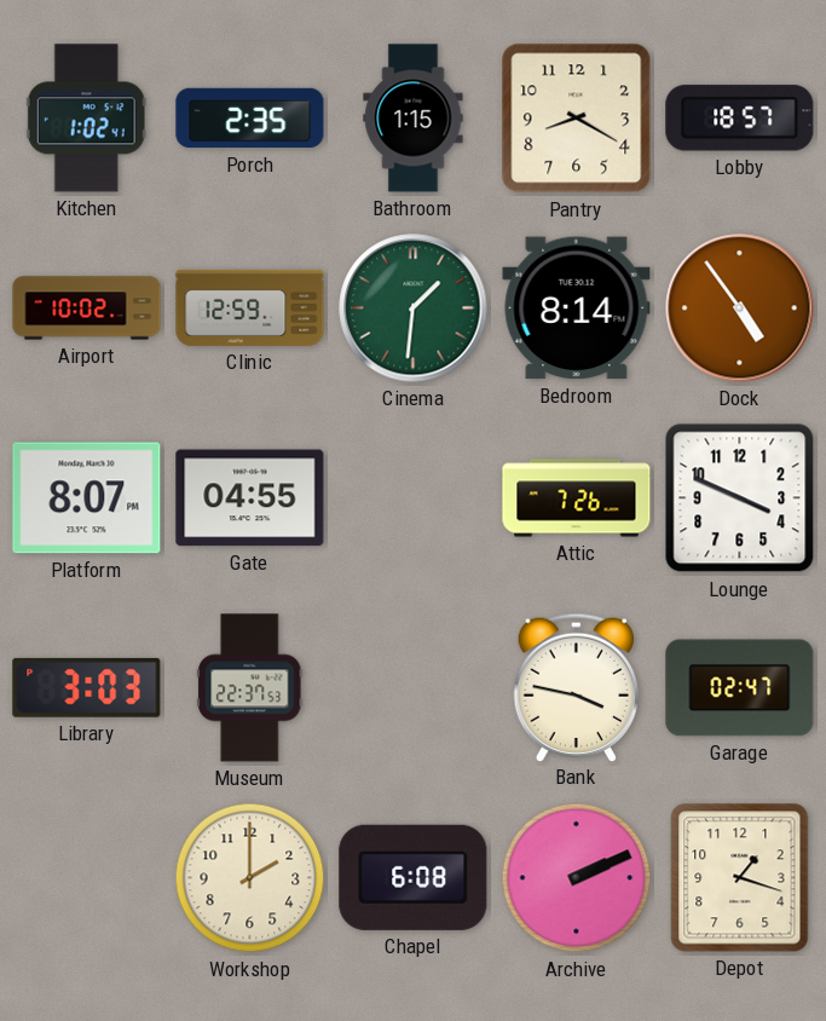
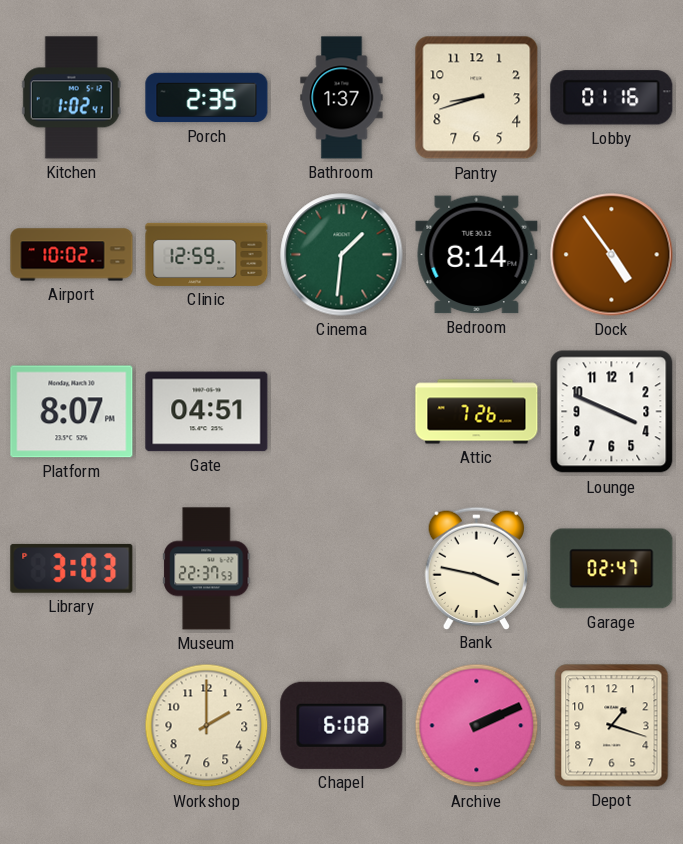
Bathroom: 1:15 -> 1:37 (342, 98)
Pantry: 8:20 -> 8:42 (477, 98)
Lobby: 18:57 -> 01:16 (612, 98)
Gate: 04:55 -> 04:51 (207, 412)
